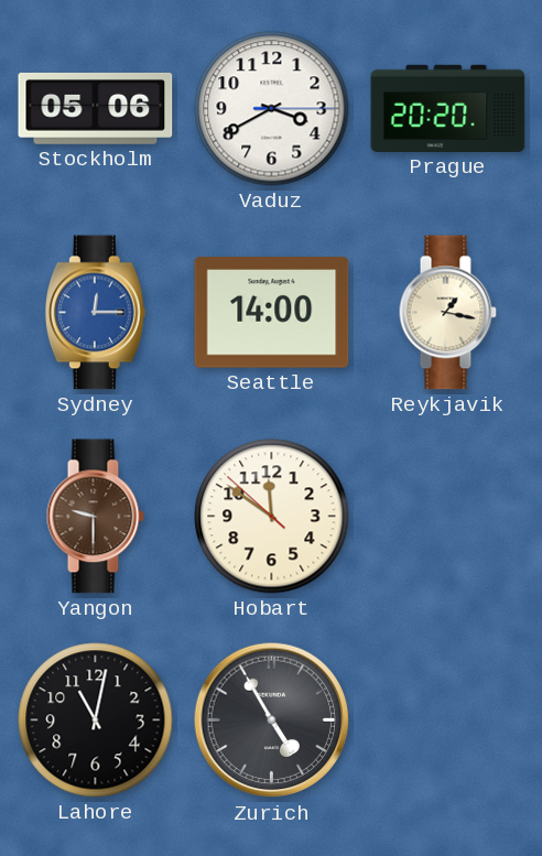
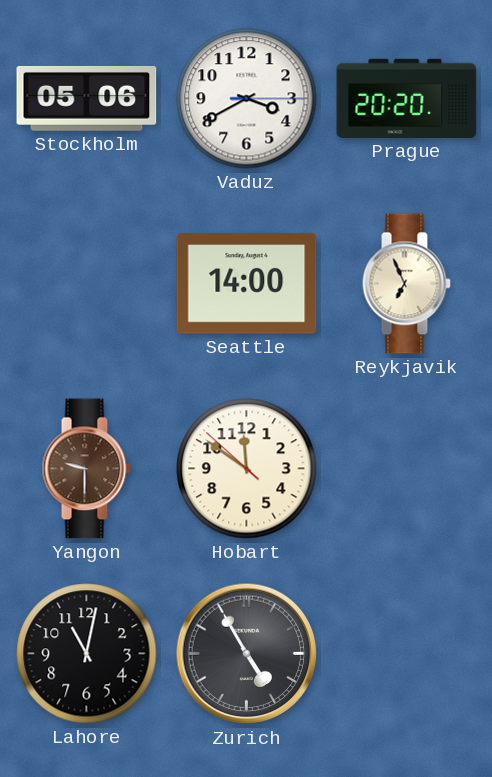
Sydney: 12:15 -> none (95, 313)
Reykjavik: 1:17 -> 6:56 (406, 284)
